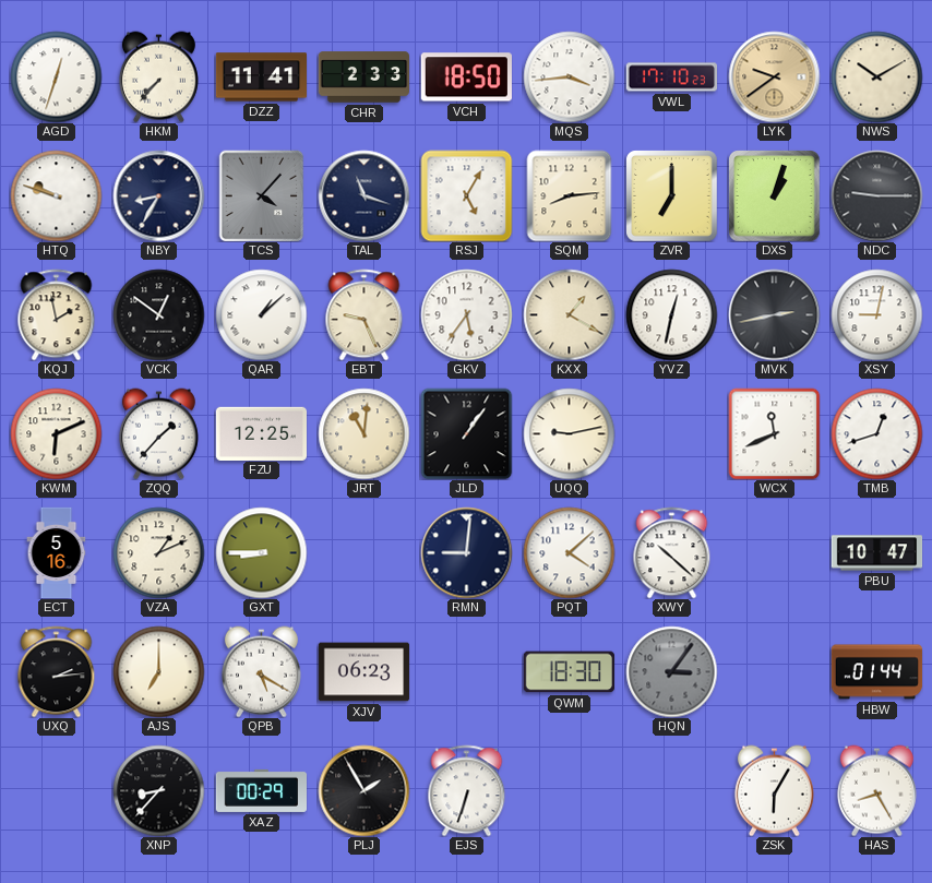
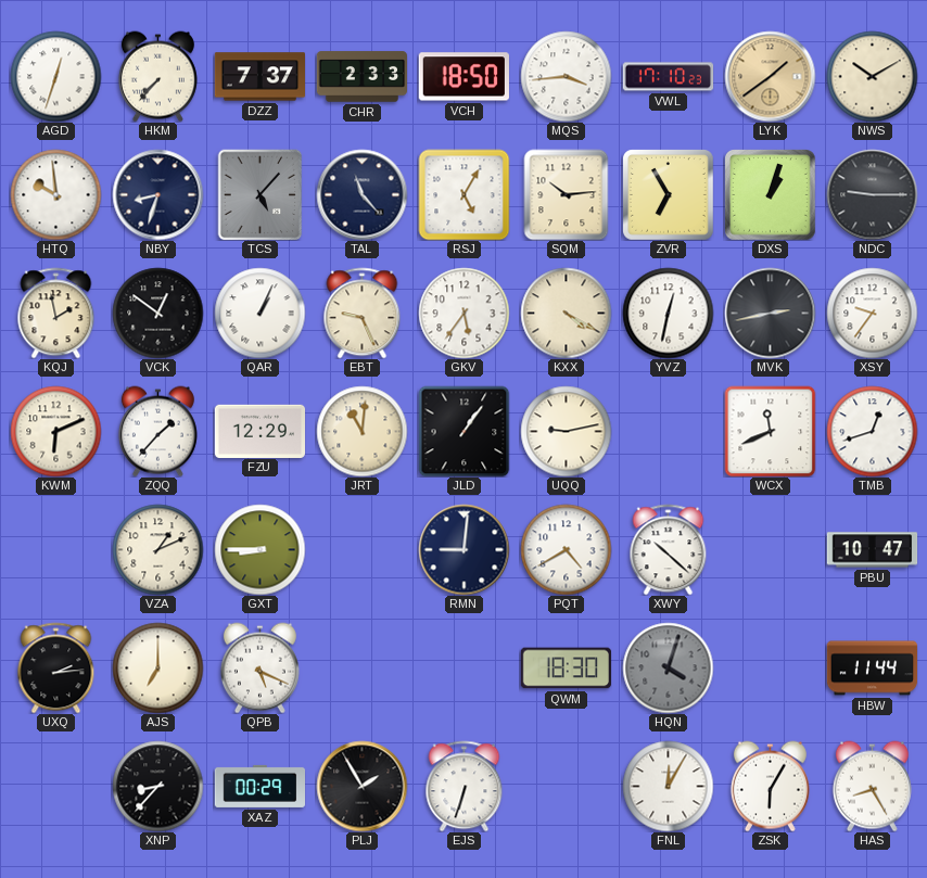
DZZ: 11:41 -> 7:37 (259, 77)
LYK: 9:39 -> 1:39 (770, 76)
HTQ: 9:48 -> 9:59 (55, 194)
NBY: 8:35 -> 8:33 (157, 194)
TCS: 4:07 -> 5:07 (261, 194)
TAL: 11:18 -> 11:23 (361, 194)
SQM: 8:14 -> 10:14 (567, 194)
ZVR: 7:00 -> 6:55 (669, 195)
QAR: 1:08 -> 1:04 (259, 313)
KXX: 1:20 -> 4:20 (566, 313)
XSY: 9:02 -> 9:36 (872, 313)
FZU: 12:25 -> 12:29 (259, 431)
ECT: 5:16 -> none (57, 552)
PQT: 4:08 -> 4:40 (566, 549)
QPB: 5:20 -> 5:19 (259, 667)
XJV: 06:23 -> none (363, 672)
HQN: 3:06 -> 4:03 (668, 667)
HBW: 01:44 -> 11:44 (872, 669)
FNL: none -> 12:05 (668, 786)
